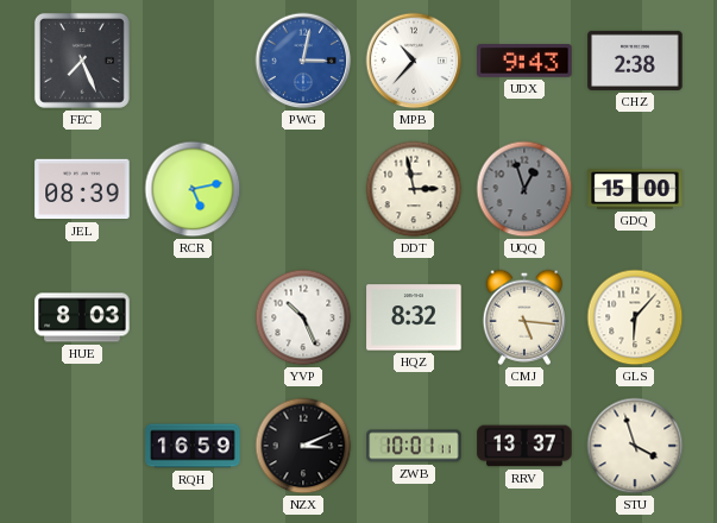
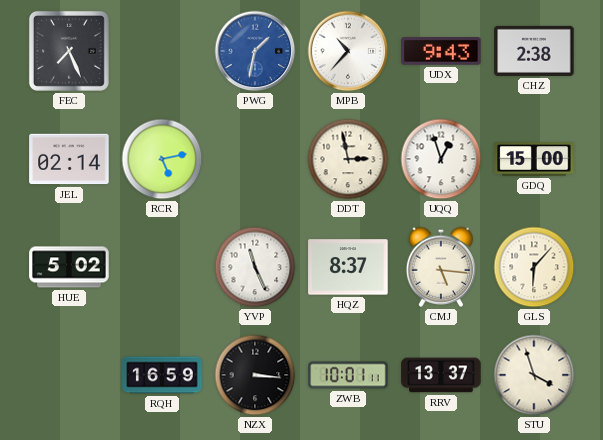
PWG: 3:02 -> 1:32 (255, 51)
JEL: 08:39 -> 02:14 (69, 159)
UQQ dial: grey -> white (441, 159)
HUE: 8:03 -> 5:02 (69, 267)
YVP: 10:26 -> 11:26 (255, 267)
HQZ: 8:32 -> 8:37 (348, 267)
NZX: 3:11 -> 3:16 (255, 375)
